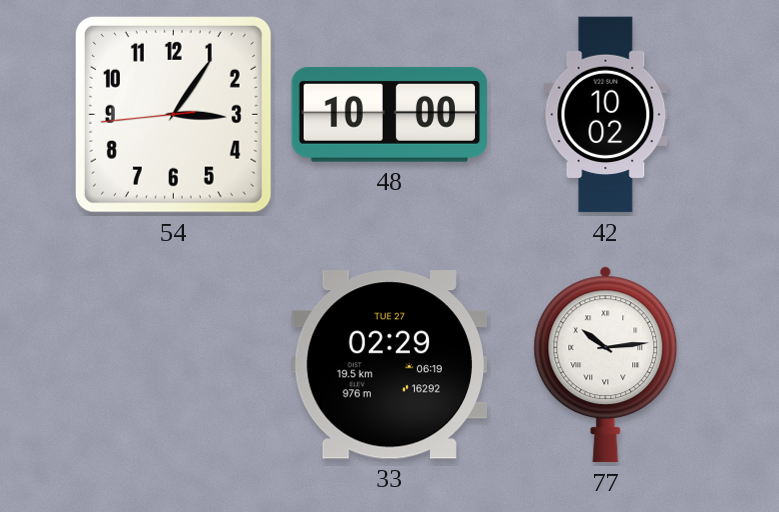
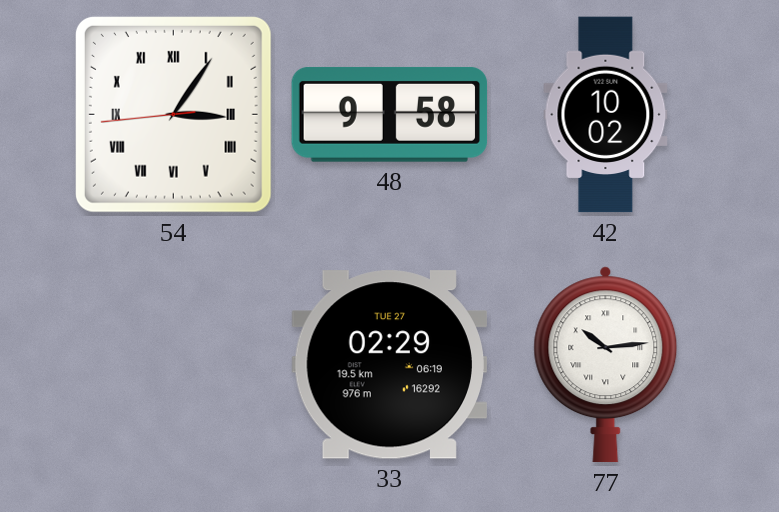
54 numerals: Arabic -> Roman (173, 114)
48: 10:00 -> 9:58 (390, 114)
